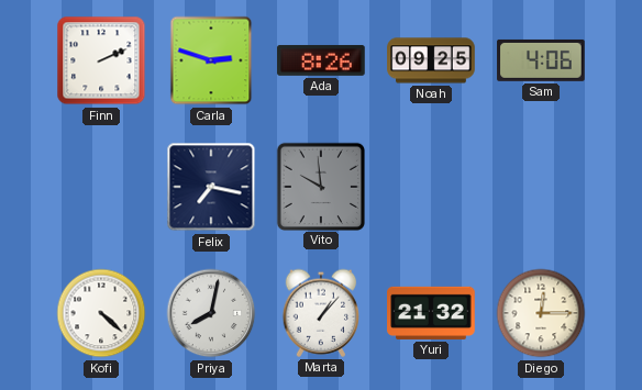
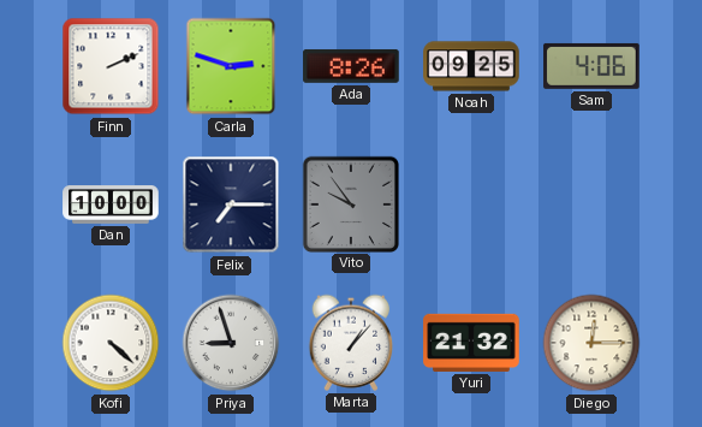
Dan: none -> 10:00 (111, 204)
Felix: 7:17 -> 7:15 (231, 204)
Vito: 9:59 -> 9:54 (350, 203)
Priya: 8:02 -> 8:57 (231, 343)
